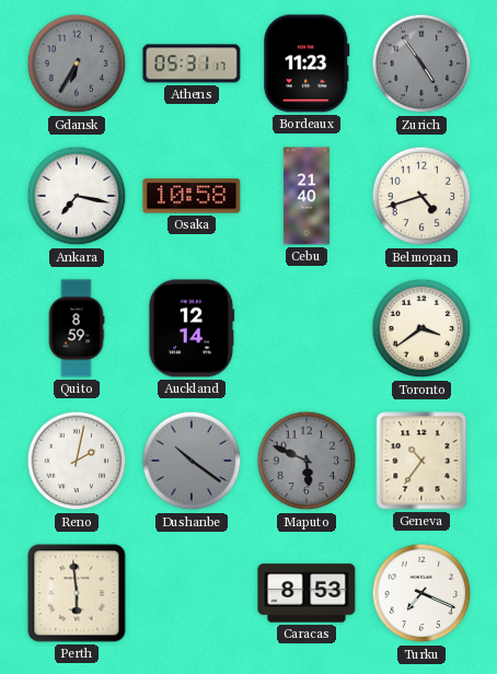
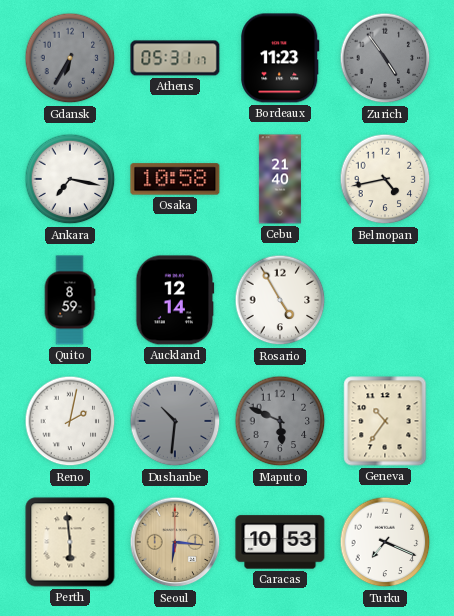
Belmopan: 4:42 -> 4:43 (385, 179)
Rosario: none -> 4:55 (280, 300)
Toronto: 3:39 -> none (421, 328)
Dushanbe: 10:21 -> 10:31 (175, 421)
Seoul: none -> 6:16 (175, 542)
Caracas: 8:53 -> 10:53 (280, 542)
